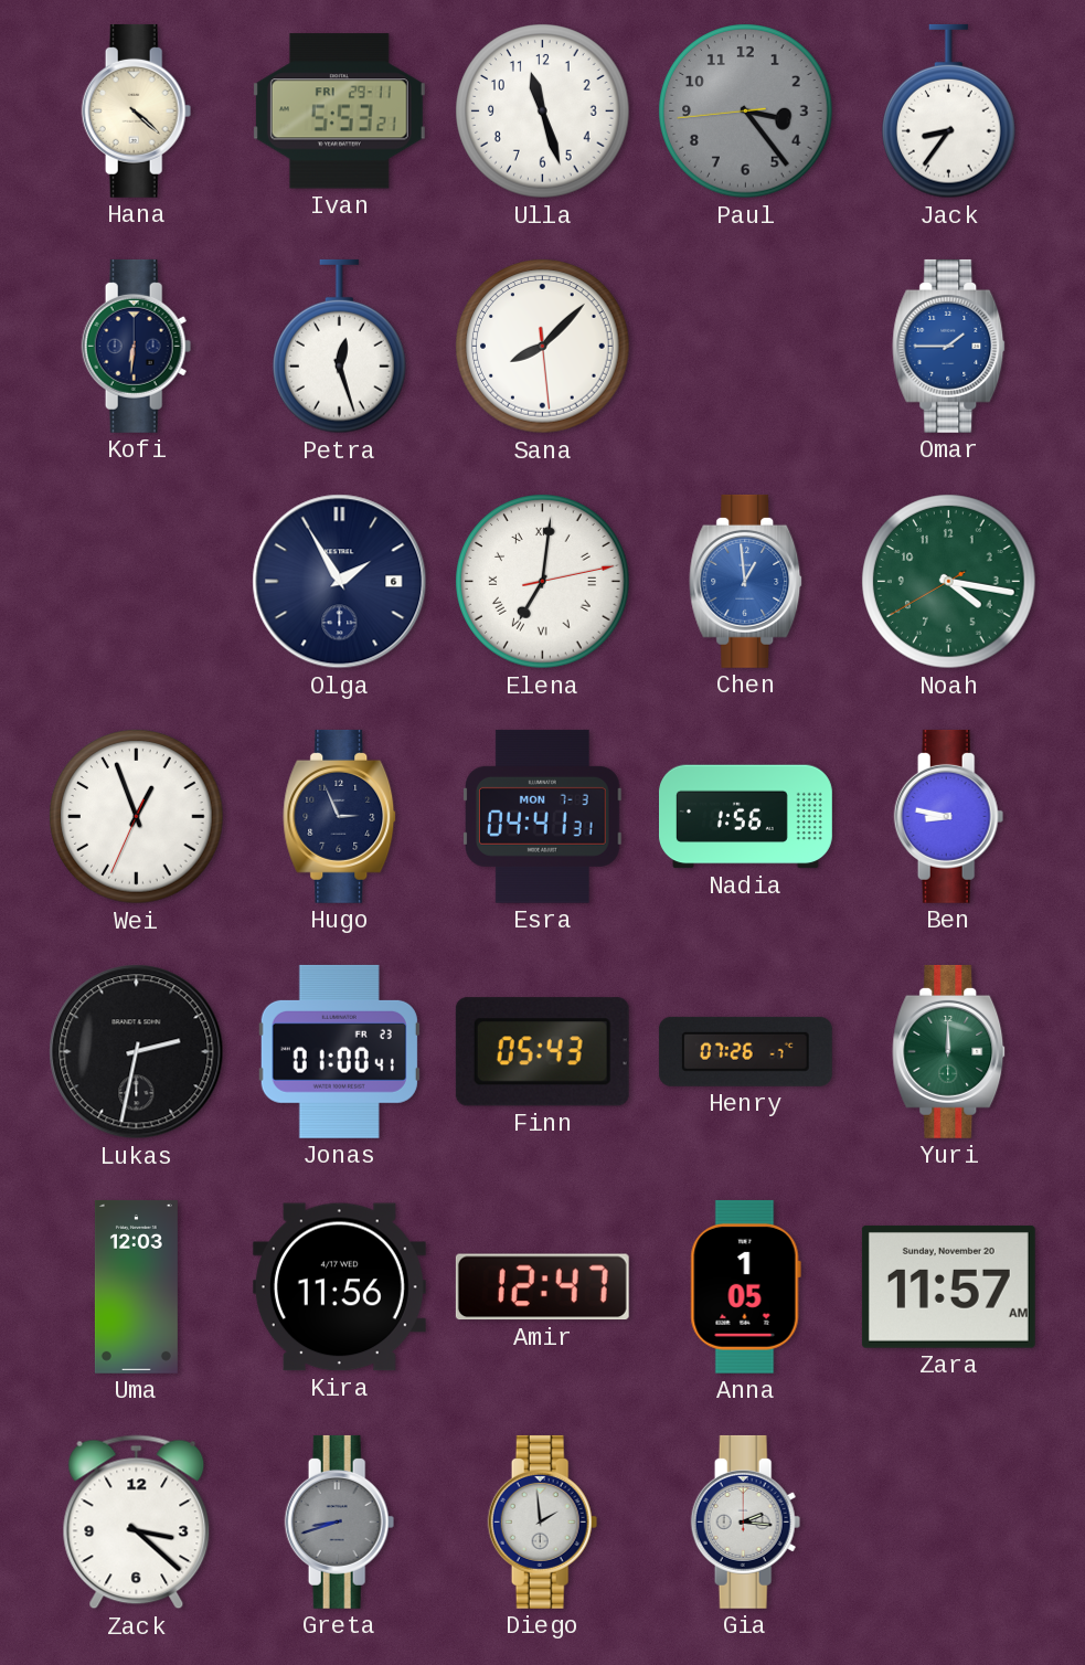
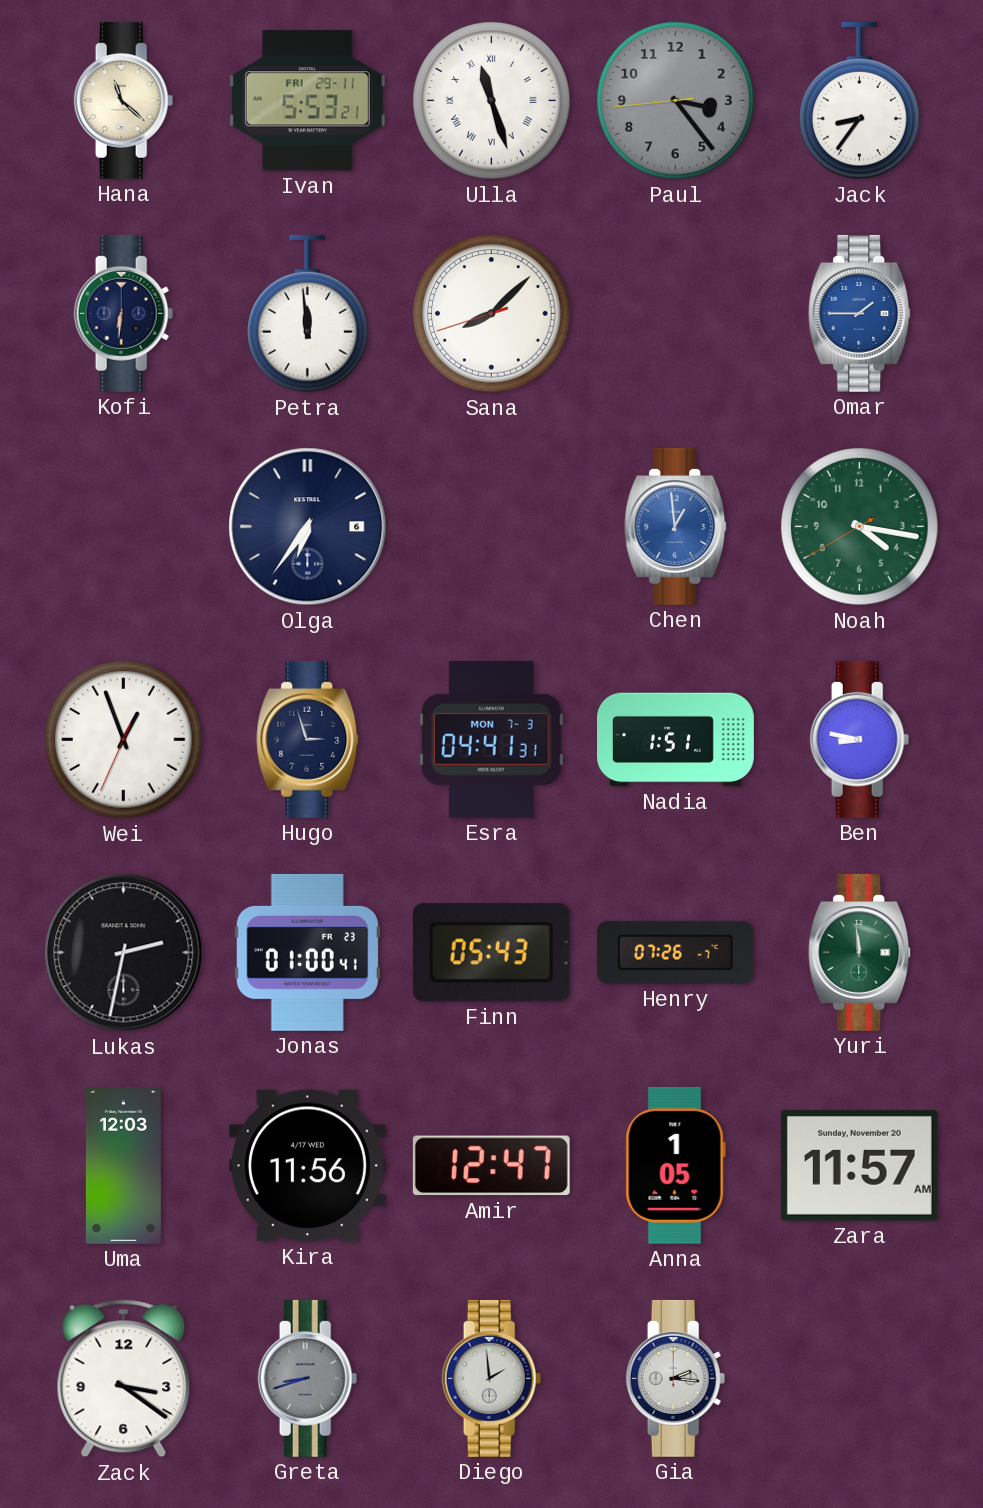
Hana: 4:22 -> 11:22 (124, 100)
Ulla numerals: Arabic -> Roman (492, 101)
Petra: 12:27 -> 11:59 (308, 314)
Sana: 8:07:29 -> 8:07:42 (492, 314)
Olga: 1:55 -> 6:36 (308, 527)
Elena: 7:01 -> none (543, 582)
Hugo: 2:56 -> 2:57 (308, 739)
Nadia: 1:56 -> 1:51 (676, 740)
Yuri: 12:00 -> 11:59 (860, 952)
Zack: 3:22 -> 3:21 (124, 1379)
